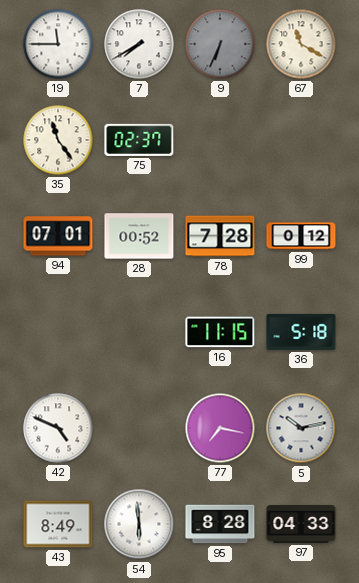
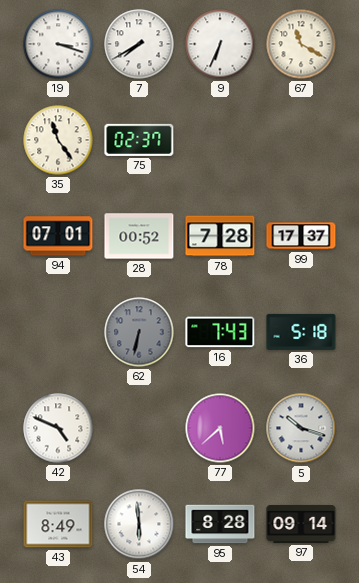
19: 11:45 -> 3:18 (58, 44)
9 dial: grey -> white (220, 44)
99: 0:12 -> 17:37 (301, 236)
62: none -> 6:32 (139, 332)
16: 11:15 -> 7:43 (220, 332)
77: 7:17 -> 5:38 (220, 428)
5: 10:13 -> 10:18 (301, 428)
97: 04:33 -> 09:14 (301, 524)
